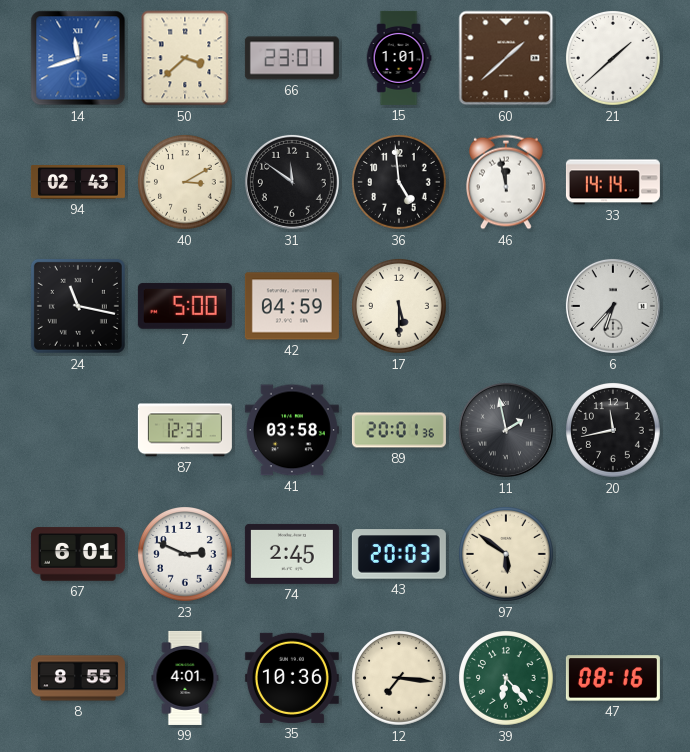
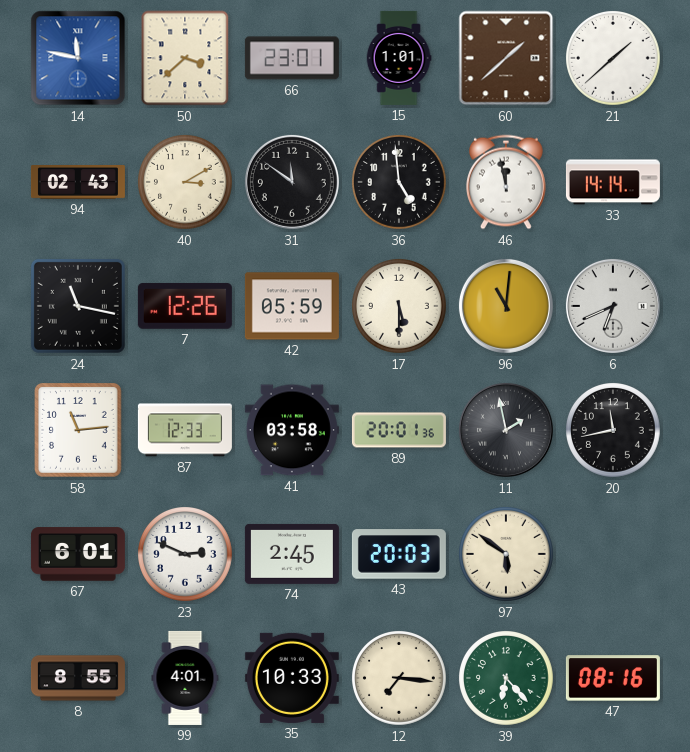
14: 11:42 -> 11:47 (78, 58)
7: 5:00 -> 12:26 (185, 306)
42: 04:59 -> 05:59 (292, 306)
96: none -> 11:01 (506, 306)
6: 6:37 -> 6:41 (613, 306)
58: none -> 11:14 (78, 430)
35: 10:36 -> 10:33 (292, 678)
